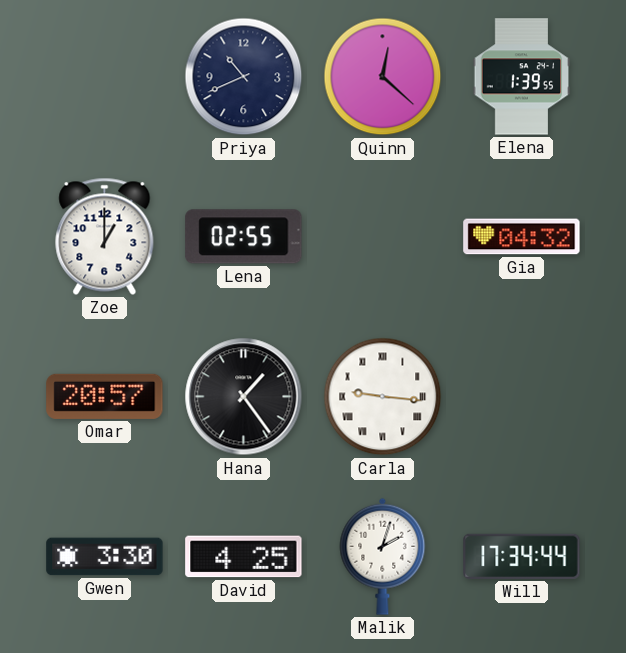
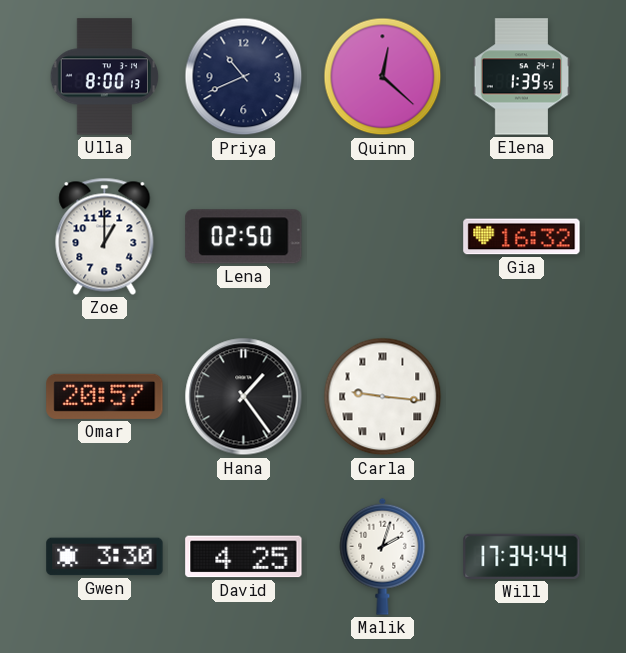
Ulla: none -> 8:00 (105, 77)
Lena: 02:55 -> 02:50 (244, 237)
Gia: 04:32 -> 16:32 (522, 237)
